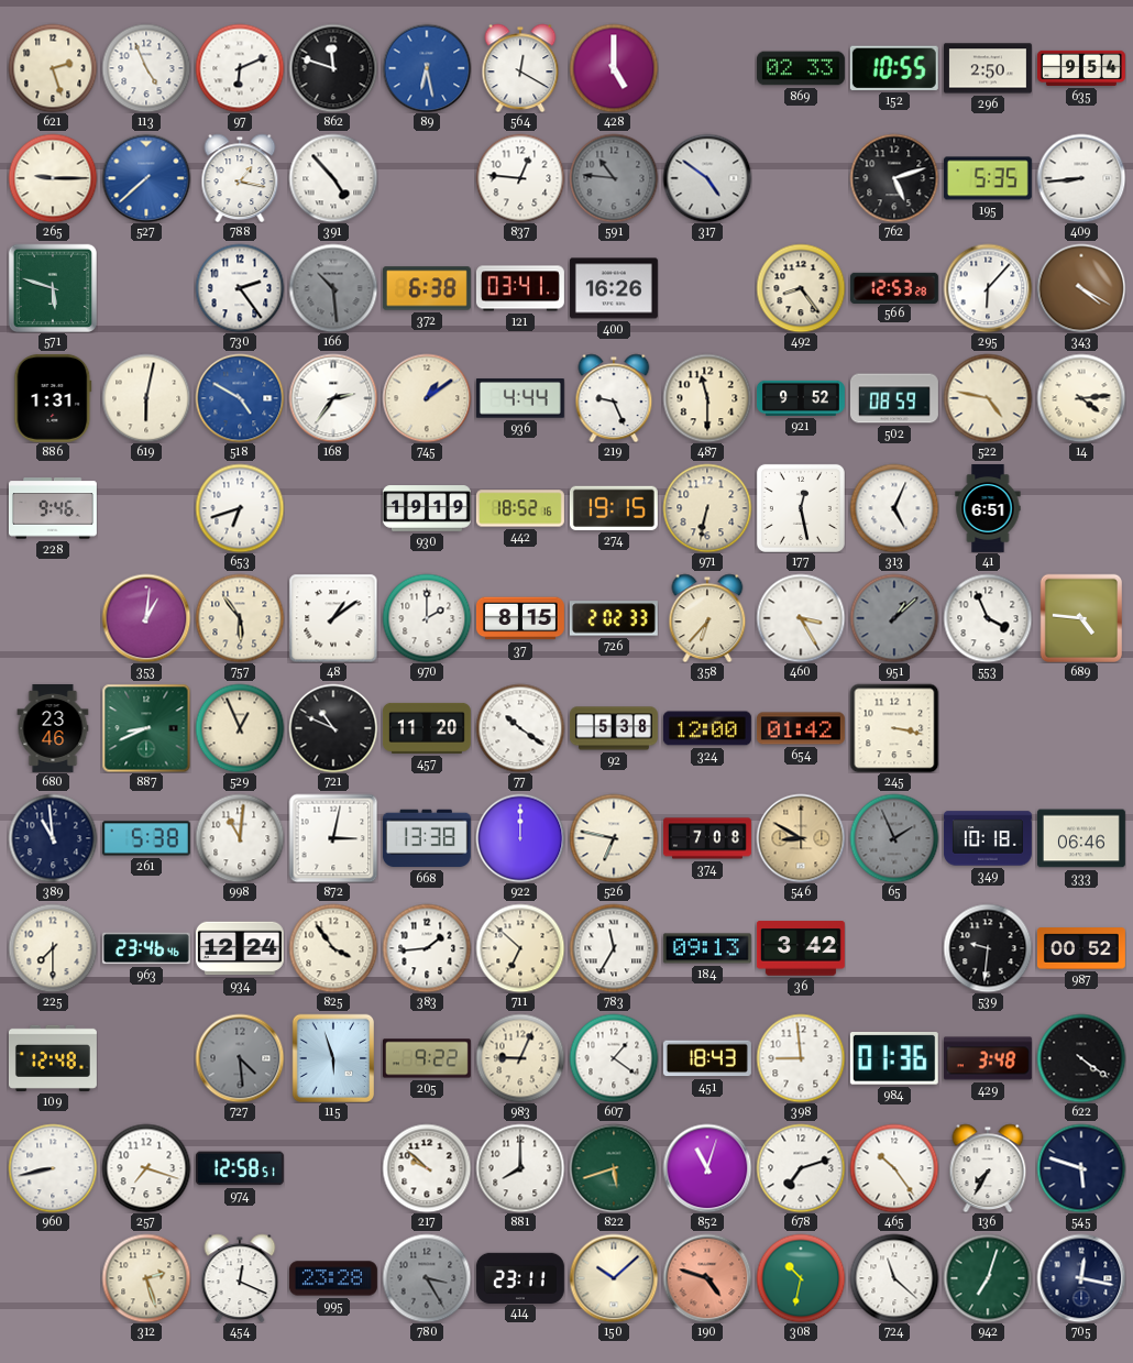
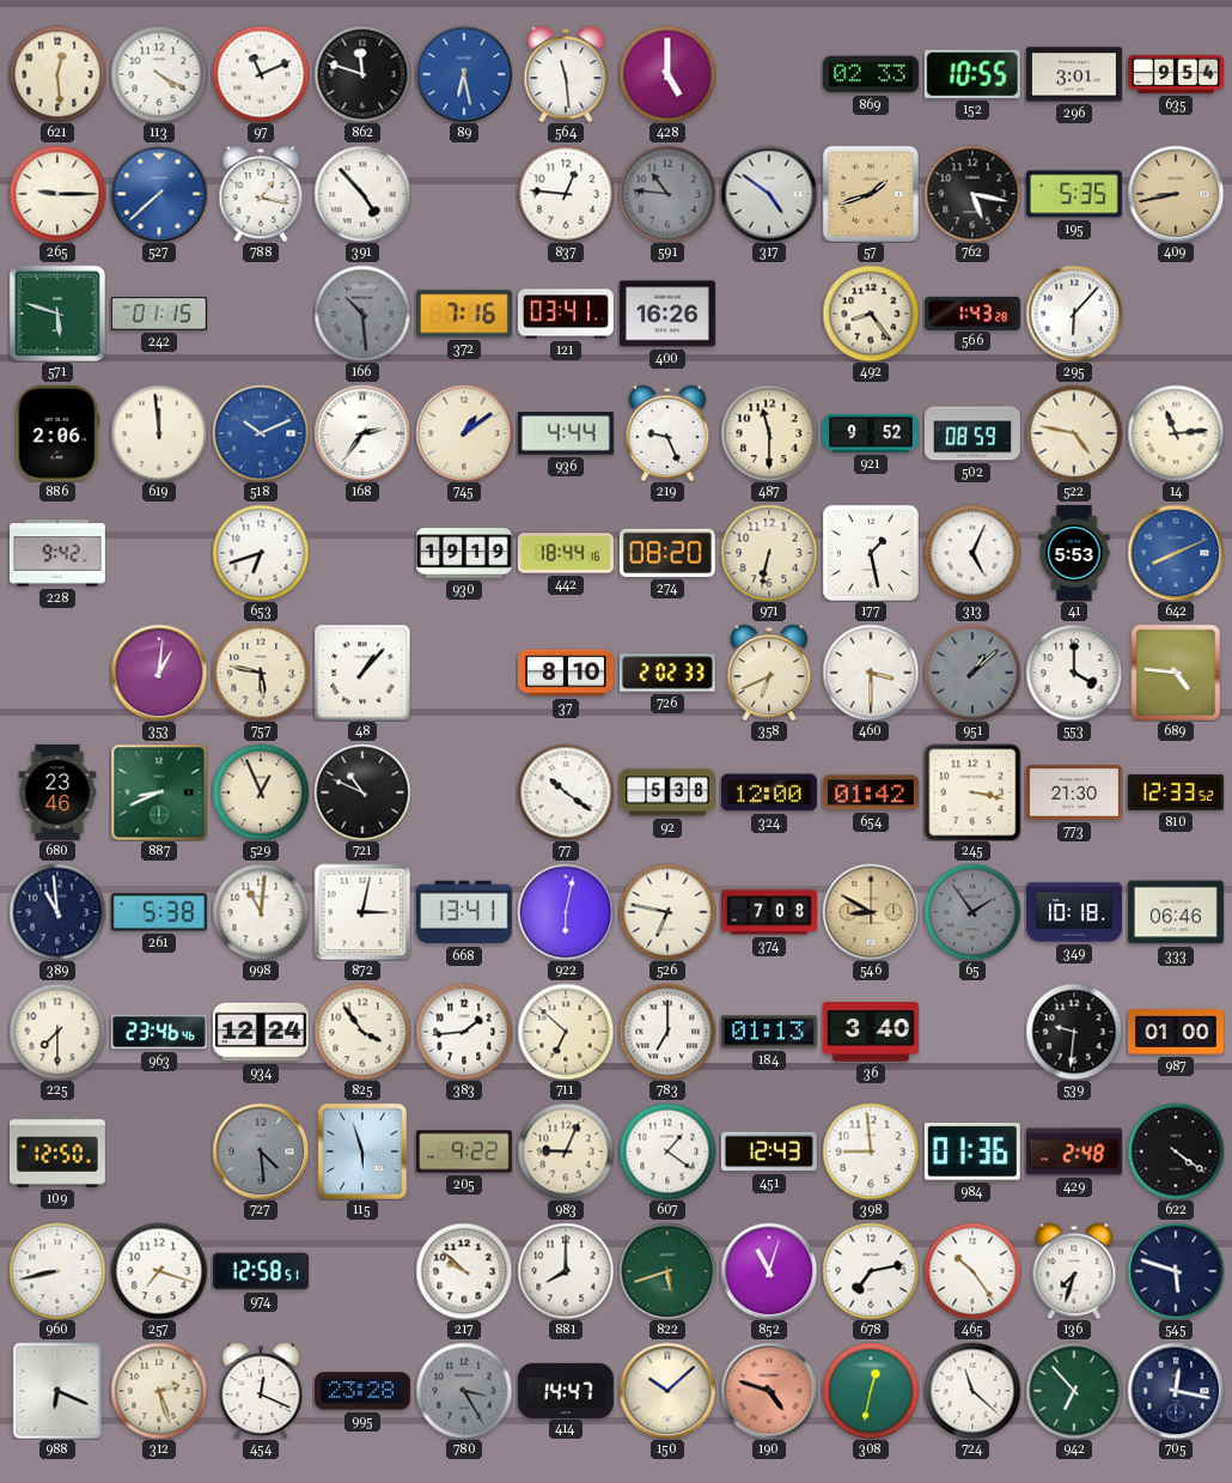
621: 2:27 -> 12:29 (57, 74)
113: 4:56 -> 4:20 (159, 74)
97: 6:11 -> 11:11 (261, 74)
564: 12:20 -> 11:29 (566, 74)
296: 2:50 -> 3:01 (1074, 74)
57: none -> 1:42 (871, 194)
762: 5:12 -> 5:17 (972, 194)
409: 8:44 -> 8:43 (1176, 194)
409 dial: white -> champagne (1176, 194)
242: none -> 01:15 (159, 314)
730: 2:24 -> none (240, 288)
372: 6:38 -> 7:16 (464, 314)
566: 12:53 -> 1:43 (972, 312)
343: 4:20 -> none (1081, 288)
886: 1:31 -> 2:06 (57, 433)
619: 6:02 -> 11:59 (159, 433)
518: 4:50 -> 10:11 (261, 433)
14: 4:14 -> 11:14 (1176, 433)
228: 9:46 -> 9:42 (57, 553)
442: 18:52 -> 18:44 (566, 553)
274: 19:15 -> 08:20 (667, 553)
177: 12:28 -> 1:28 (871, 553)
41: 6:51 -> 5:53 (1074, 553)
642: none -> 8:11 (1176, 553)
757: 5:54 -> 5:47 (261, 673)
48: 1:09 -> 1:07 (362, 673)
970: 2:00 -> none (427, 618)
37: 8:15 -> 8:10 (566, 673)
358: 6:37 -> 6:41 (769, 673)
460: 3:25 -> 3:30 (871, 673)
553: 3:56 -> 4:00 (1074, 673)
457: 11:20 -> none (427, 728)
773: none -> 21:30 (1074, 792)
810: none -> 12:33 (1176, 792)
668: 13:38 -> 13:41 (464, 912)
922: 12:00 -> 6:02 (566, 912)
65: 1:56 -> 1:54 (972, 912)
783: 11:35 -> 7:00 (667, 1032)
184: 09:13 -> 01:13 (769, 1032)
36: 3:42 -> 3:40 (871, 1032)
987: 00:52 -> 01:00 (1176, 1032)
109: 12:48 -> 12:50 (57, 1151)
451: 18:43 -> 12:43 (769, 1151)
429: 3:48 -> 2:48 (1074, 1151)
678: 7:12 -> 7:13 (871, 1271)
136: 7:35 -> 7:33 (1074, 1271)
988: none -> 6:19 (57, 1391)
414: 23:11 -> 14:47 (566, 1390)
308: 10:32 -> 12:32 (871, 1391)
942: 7:03 -> 6:53 (1074, 1391)
